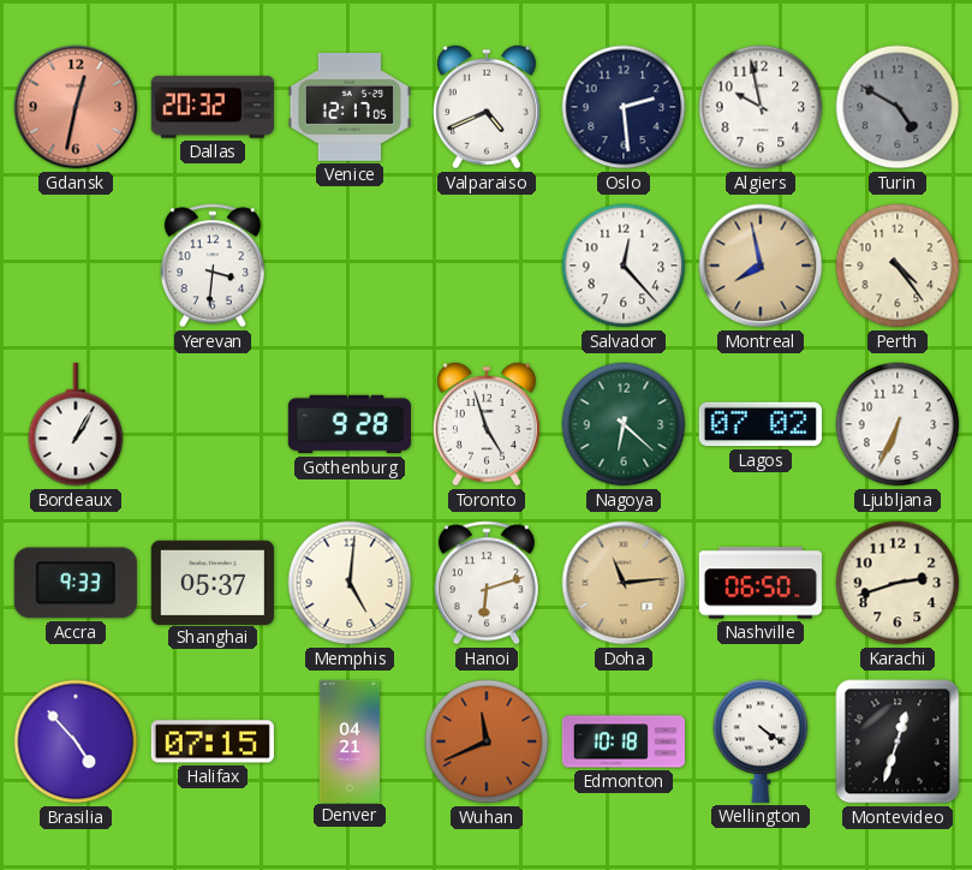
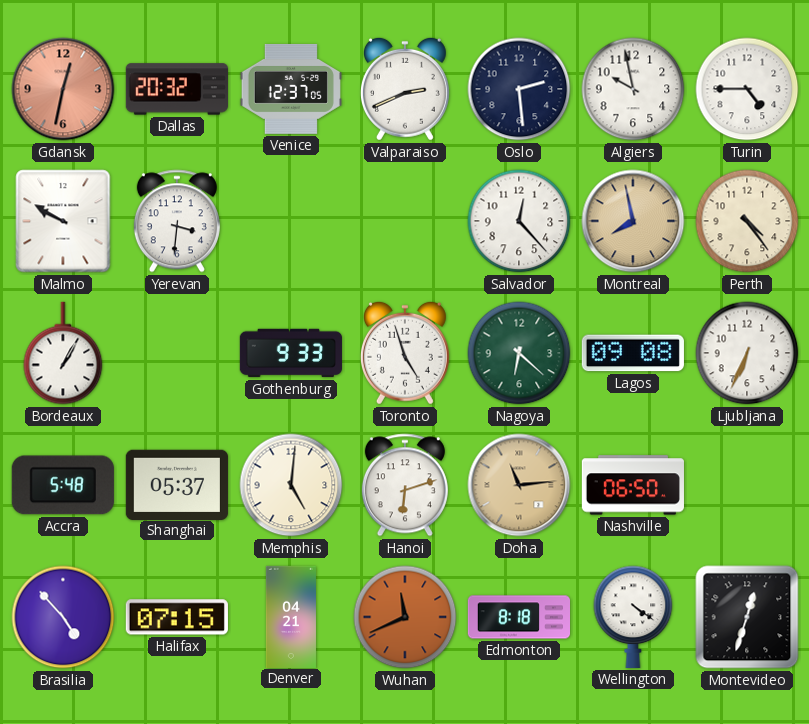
Venice: 12:17 -> 12:37 (291, 89)
Valparaiso: 4:41 -> 2:41 (405, 89)
Turin: 4:50 -> 4:45 (747, 89)
Turin dial: grey -> white (747, 89)
Malmo: none -> 9:50 (63, 221)
Gothenburg: 9:28 -> 9:33 (291, 353)
Lagos: 07:02 -> 09:08 (633, 353)
Accra: 9:33 -> 5:48 (63, 485)
Karachi: 2:42 -> none (898, 583)
Edmonton: 10:18 -> 8:18 (518, 617)
